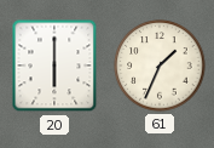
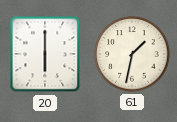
61: 1:34 -> 1:32 (132, 54)
